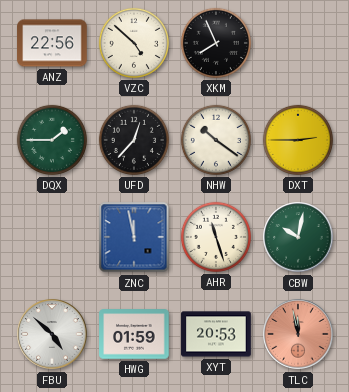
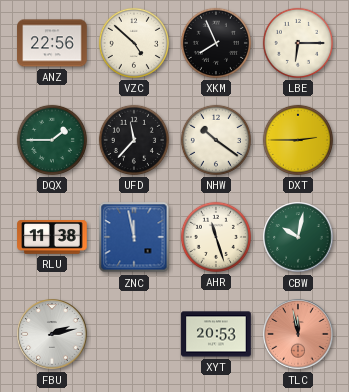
LBE: none -> 6:15 (298, 43)
UFD: 12:37 -> 11:37 (134, 140)
RLU: none -> 11:38 (52, 238)
FBU: 4:52 -> 2:13 (52, 334)
HWG: 01:59 -> none (134, 334)
